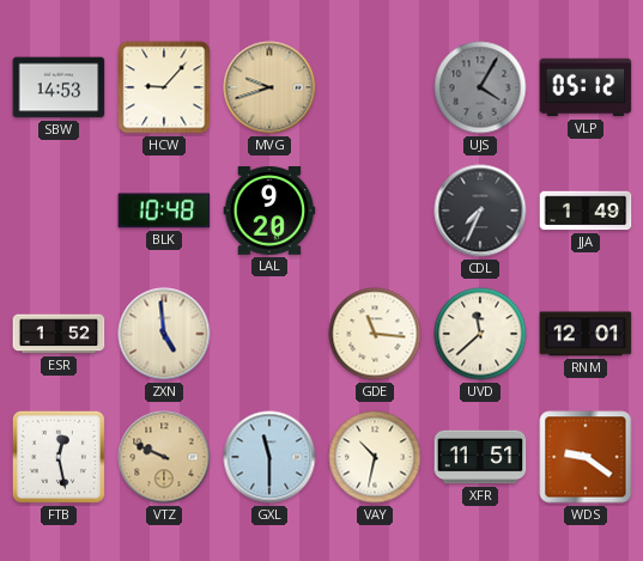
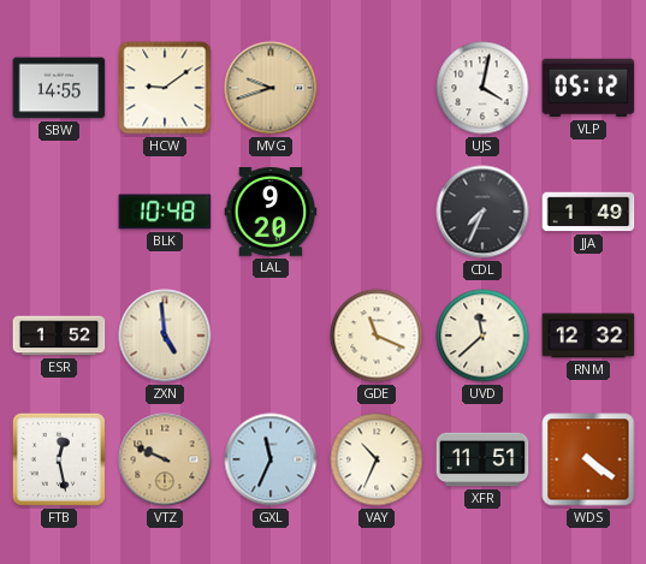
SBW: 14:53 -> 14:55 (59, 88)
HCW: 9:07 -> 9:09 (165, 88)
UJS: 4:05 -> 4:02 (482, 88)
UJS dial: grey -> white (482, 88)
GDE: 11:16 -> 11:19 (377, 336)
RNM: 12:01 -> 12:32 (588, 336)
GXL: 11:30 -> 11:34 (271, 459)
VAY: 10:32 -> 10:34 (377, 459)
WDS: 9:21 -> 4:21 (588, 459)
